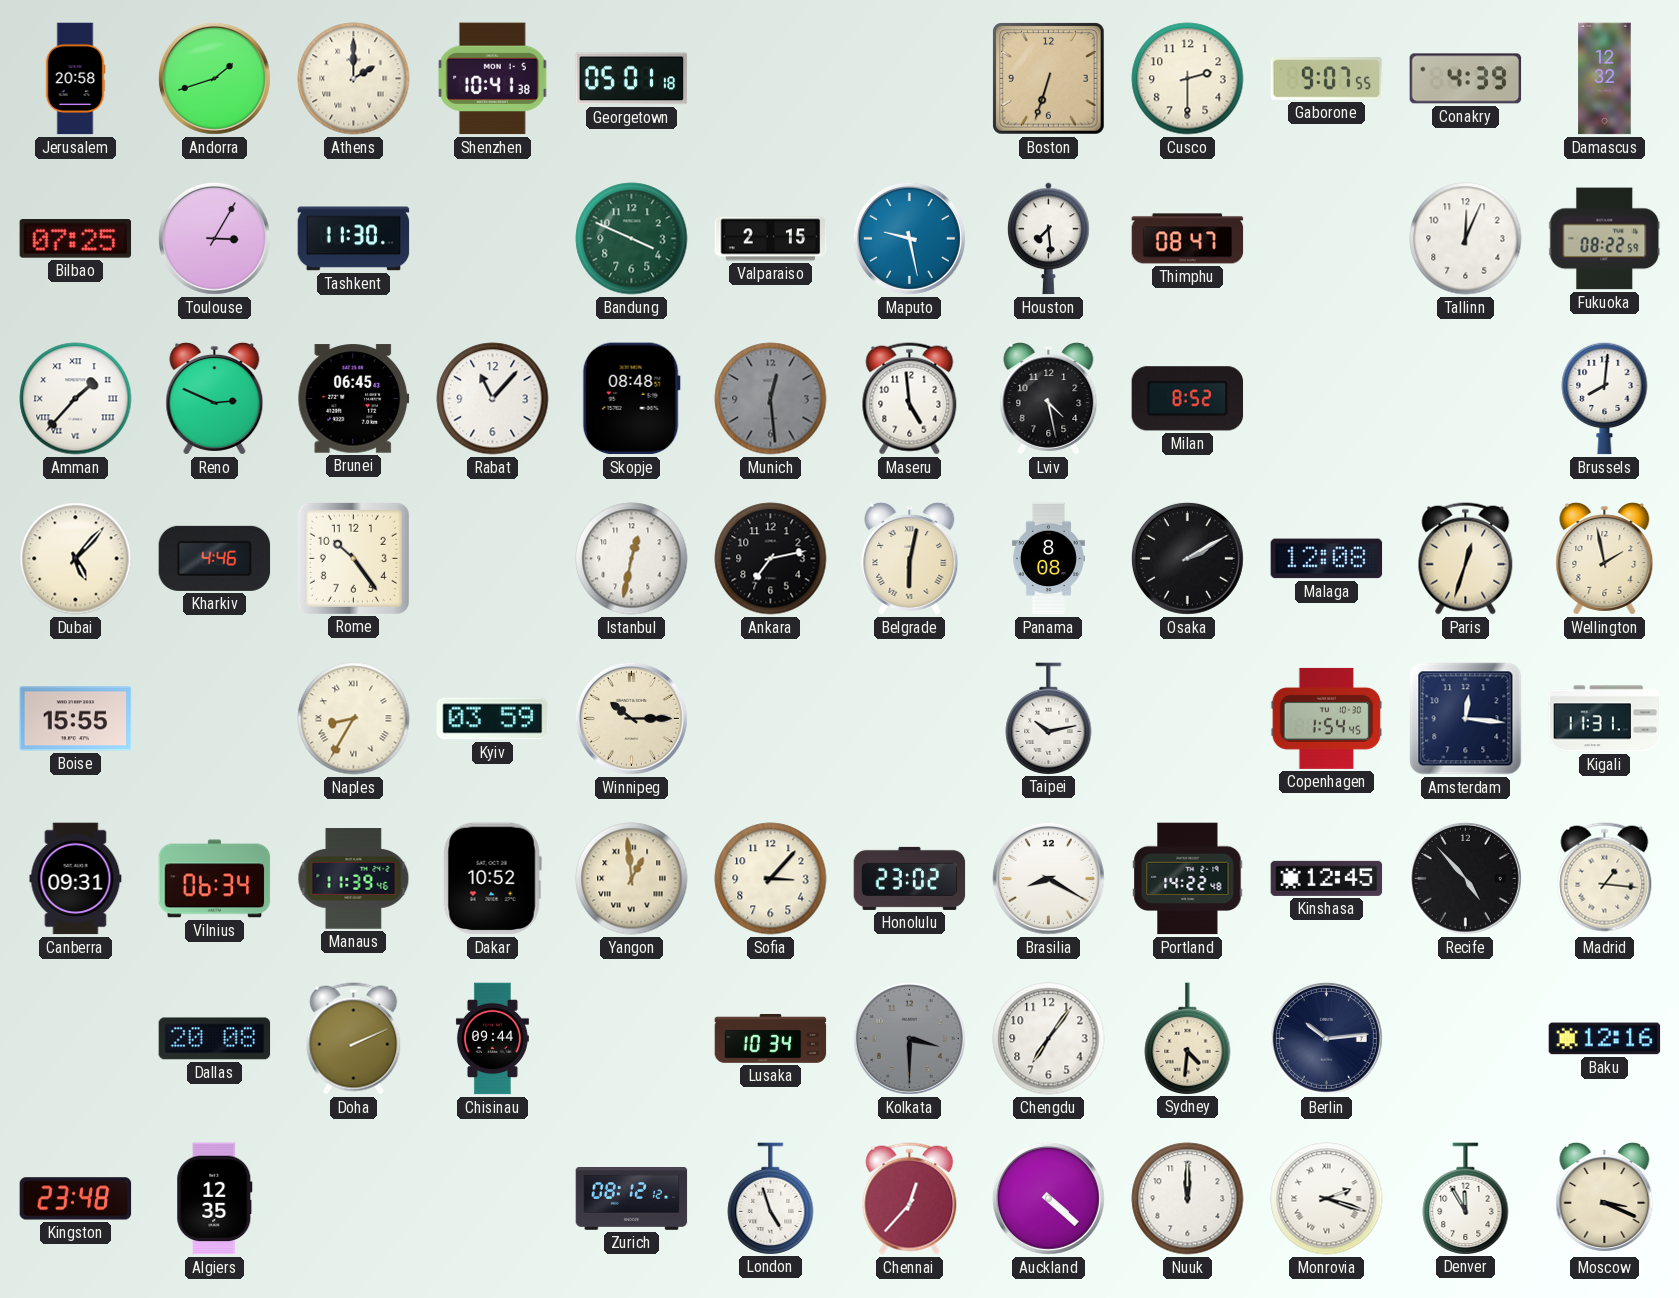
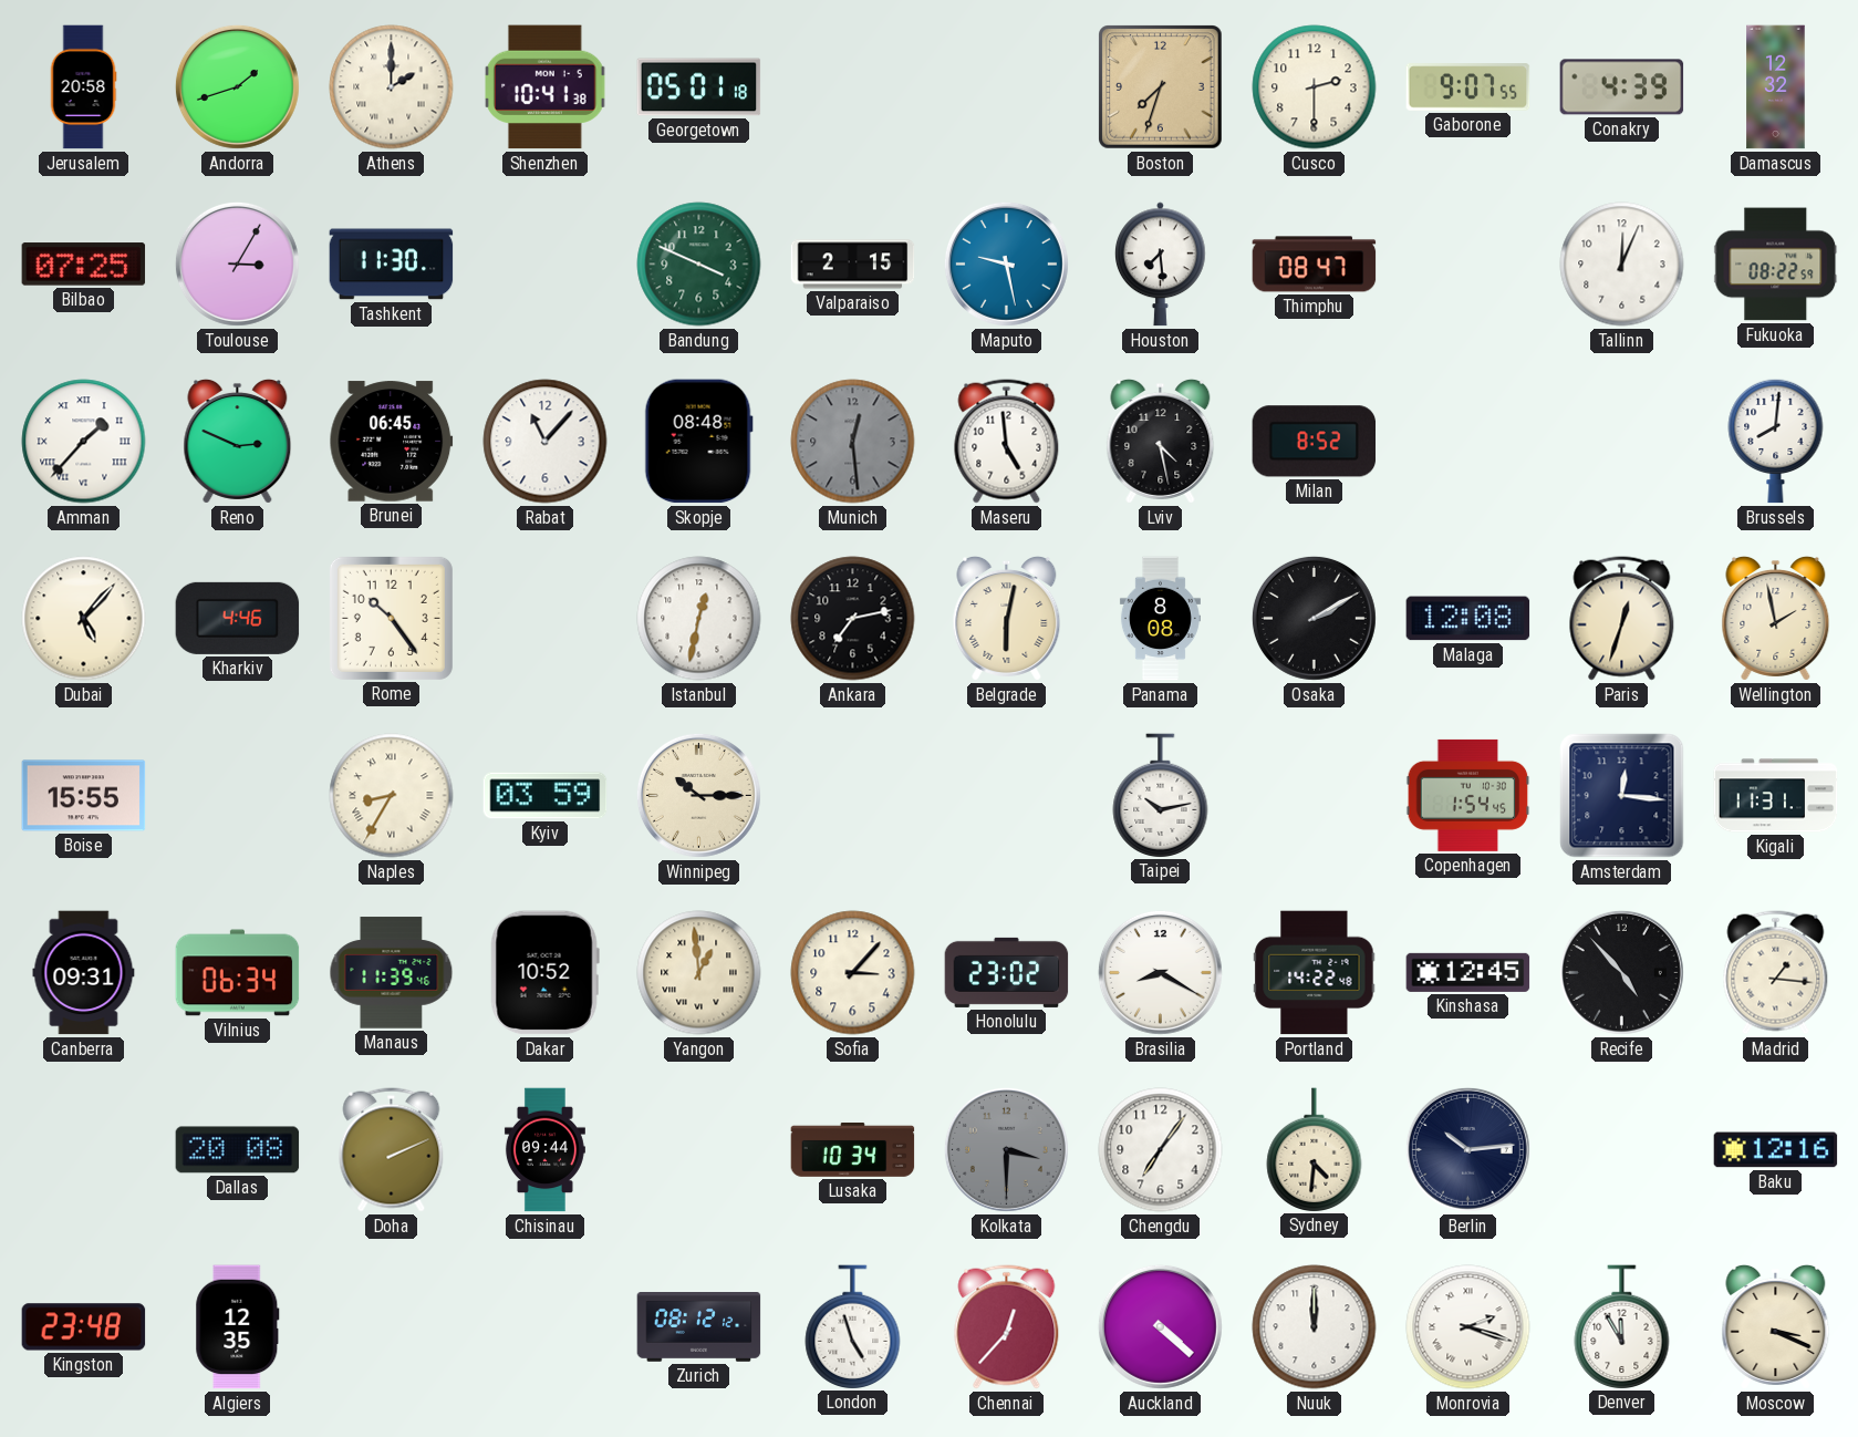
Boston: 6:33 -> 7:33 (1161, 87)
